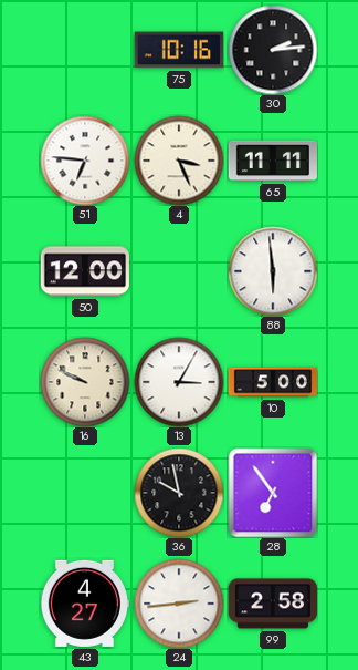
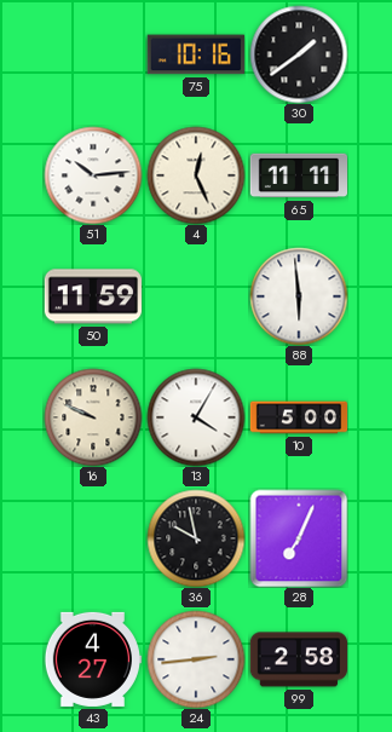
30: 2:14 -> 1:39 (299, 54)
51: 6:46 -> 10:14 (93, 175)
4: 3:26 -> 12:26 (196, 175)
50: 12:00 -> 11:59 (93, 296)
13: 3:05 -> 4:05 (196, 417)
28: 6:54 -> 7:04 (299, 538)
